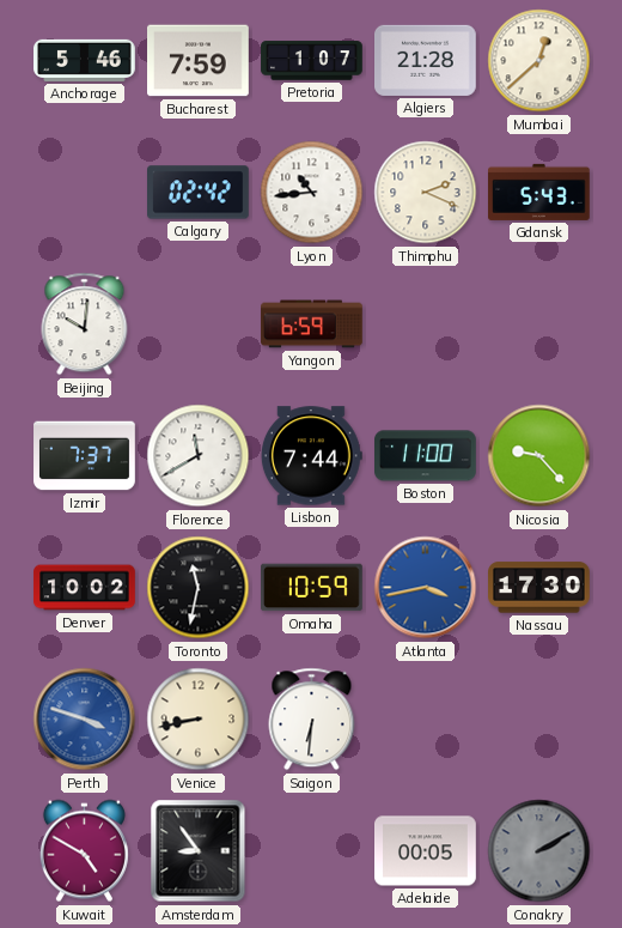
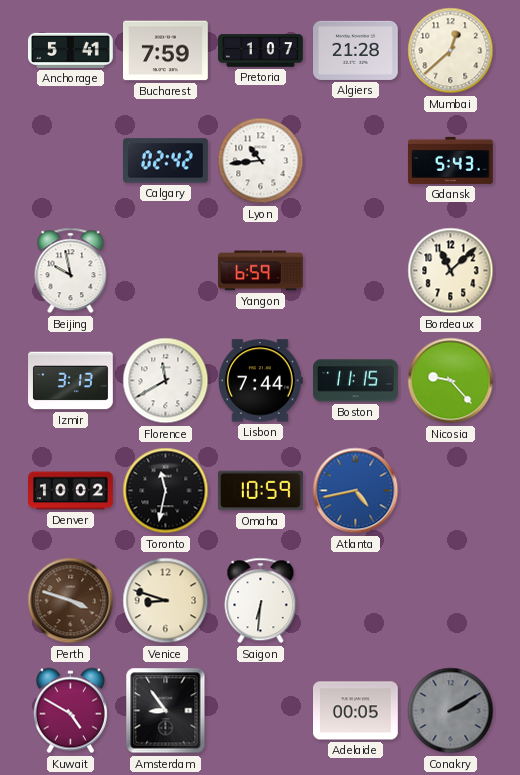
Anchorage: 5:46 -> 5:41 (71, 50)
Thimphu: 2:19 -> none (426, 193)
Beijing: 10:01 -> 9:58 (71, 271)
Bordeaux: none -> 11:08 (451, 271)
Izmir: 7:37 -> 3:13 (71, 381)
Boston: 11:00 -> 11:15 (356, 381)
Atlanta: 3:43 -> 4:43 (356, 491)
Nassau: 17:30 -> none (539, 588)
Perth dial: blue -> brown (71, 601)
Venice: 8:43 -> 8:48 (166, 601)
